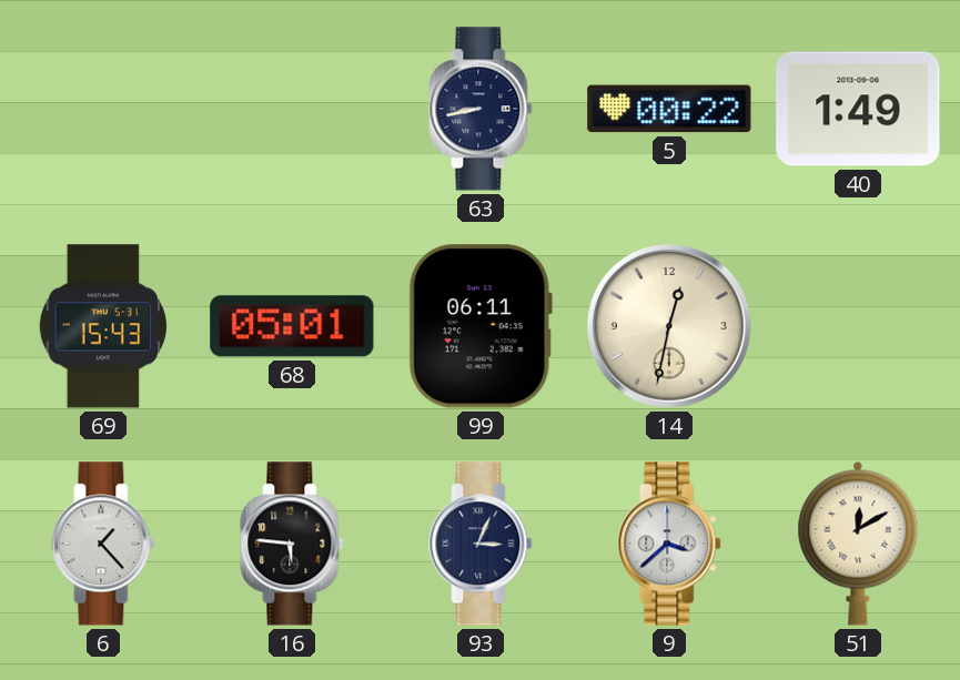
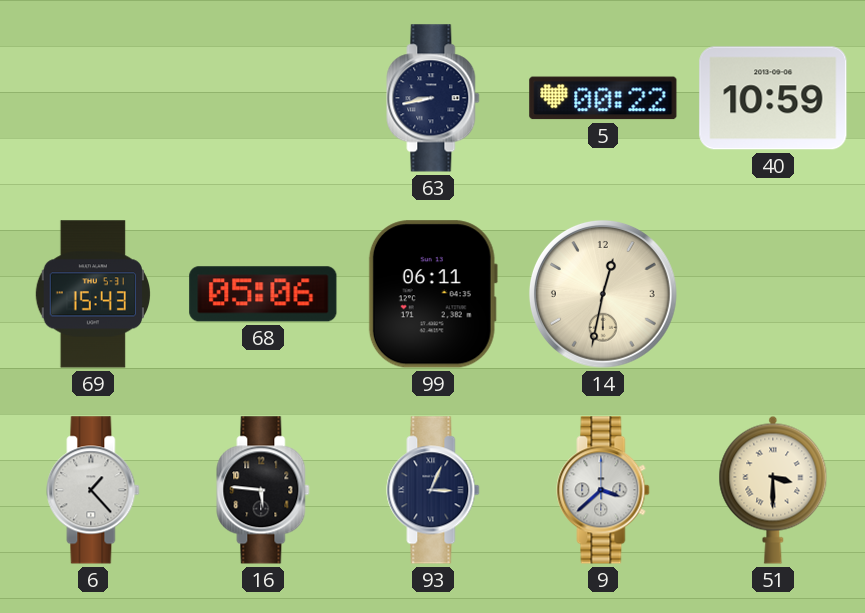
40: 1:49 -> 10:59 (773, 98)
68: 05:01 -> 05:06 (263, 294)
51: 12:10 -> 3:30 (773, 490)
